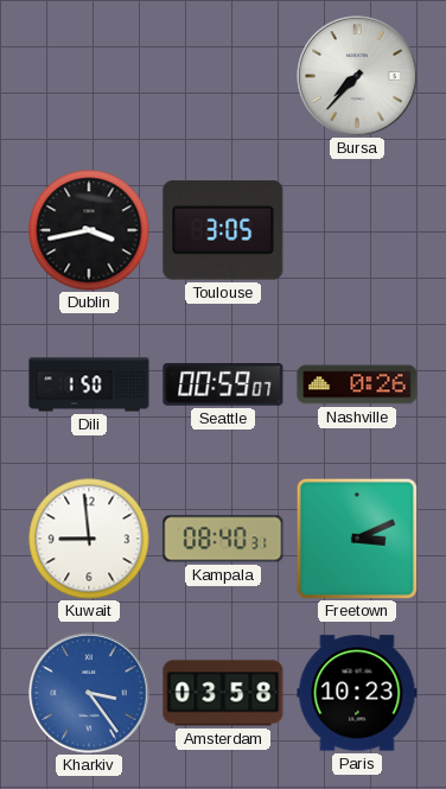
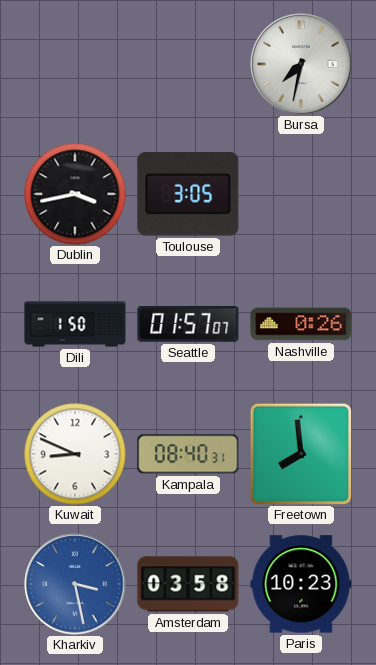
Bursa: 7:37 -> 7:32 (301, 64)
Seattle: 00:59 -> 01:57 (188, 324)
Kuwait: 8:59 -> 8:49 (75, 454)
Freetown: 3:11 -> 7:59 (300, 453)
Kharkiv: 3:24 -> 3:28 (75, 584)
